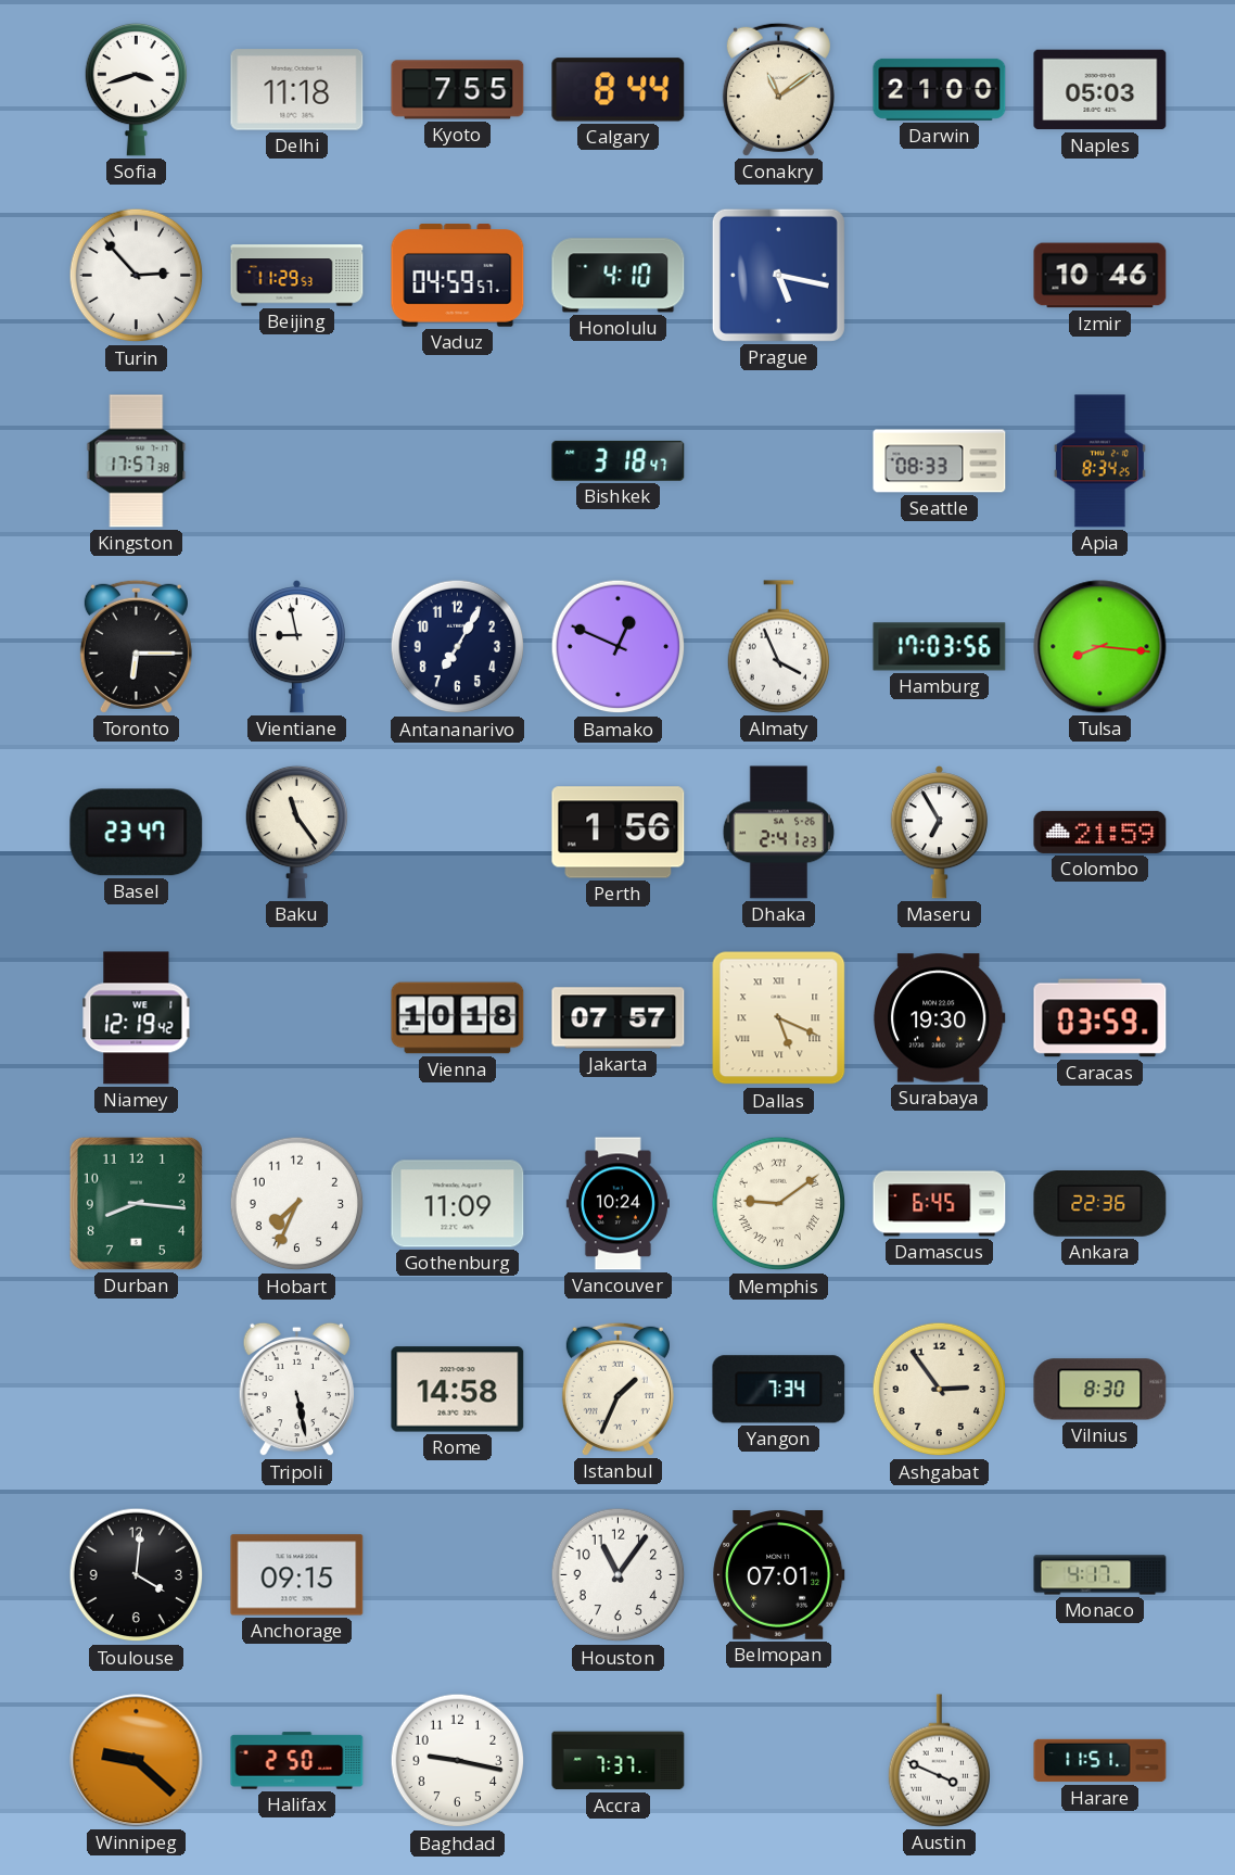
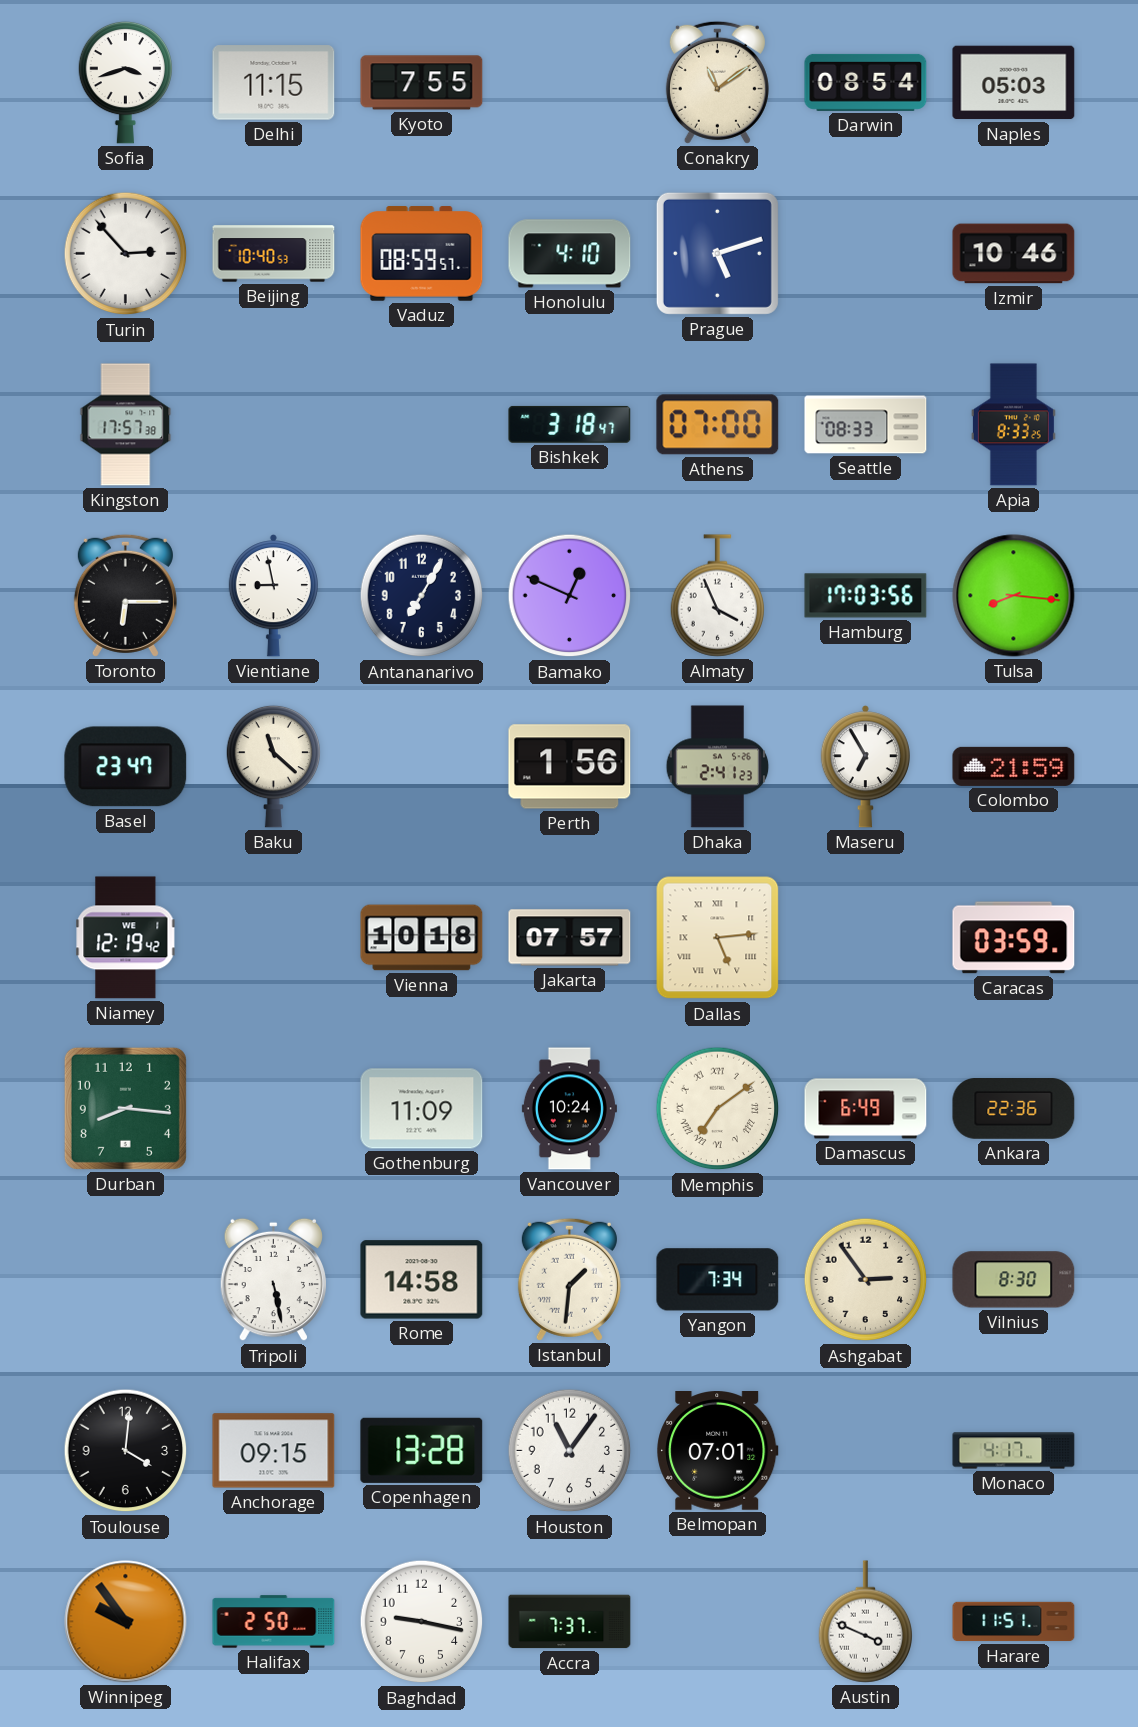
Delhi: 11:18 -> 11:15 (274, 83)
Calgary: 8:44 -> none (619, 90)
Darwin: 21:00 -> 08:54 (866, 82)
Beijing: 11:29 -> 10:40 (274, 254)
Vaduz: 04:59 -> 08:59 (422, 254)
Prague: 5:17 -> 5:12 (717, 253)
Athens: none -> 07:00 (718, 425)
Apia: 8:34 -> 8:33 (1013, 425)
Baku: 11:24 -> 11:22 (274, 766)
Dallas: 5:19 -> 5:14 (718, 938)
Surabaya: 19:30 -> none (939, 1018)
Hobart: 7:34 -> none (297, 1204)
Memphis: 9:09 -> 7:09 (718, 1109)
Damascus: 6:45 -> 6:49 (866, 1109)
Istanbul: 1:34 -> 1:31 (569, 1279)
Copenhagen: none -> 13:28 (422, 1450)
Winnipeg: 9:22 -> 9:54 (126, 1622)
